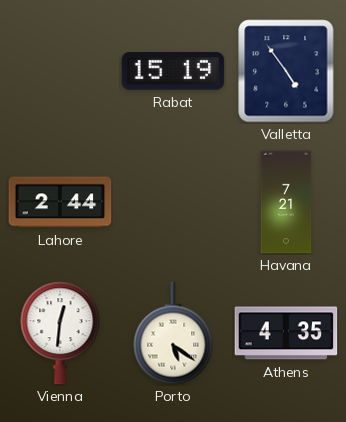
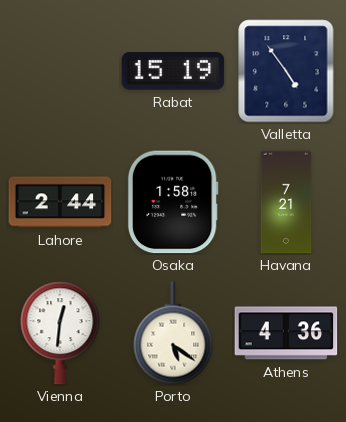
Osaka: none -> 1:58 (173, 202)
Athens: 4:35 -> 4:36 (286, 333)
